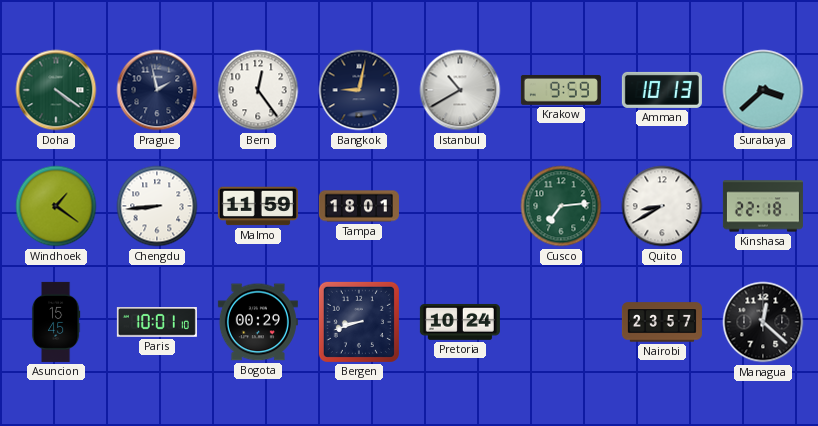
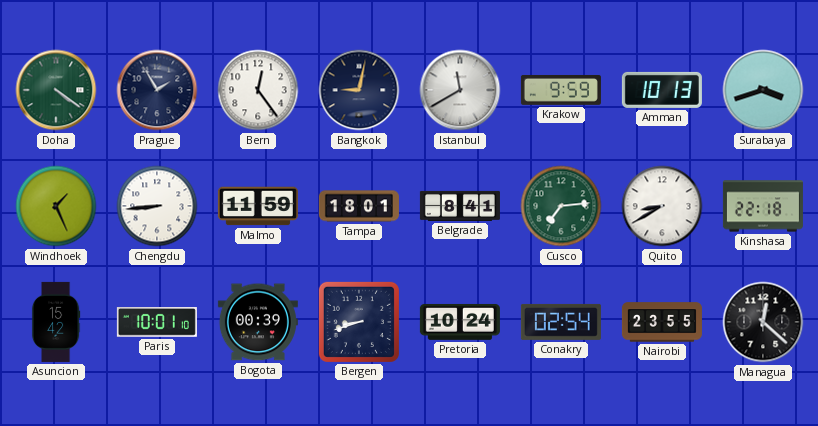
Prague: 1:58 -> 1:55 (157, 90)
Istanbul: 10:40 -> 11:40 (460, 90)
Surabaya: 3:38 -> 3:42 (763, 90)
Windhoek: 1:21 -> 1:26 (56, 206)
Belgrade: none -> 8:41 (460, 206)
Asuncion: 15:45 -> 15:42 (56, 322)
Bogota: 00:29 -> 00:39 (258, 322)
Conakry: none -> 02:54 (561, 322)
Nairobi: 23:57 -> 23:55 (662, 322)
